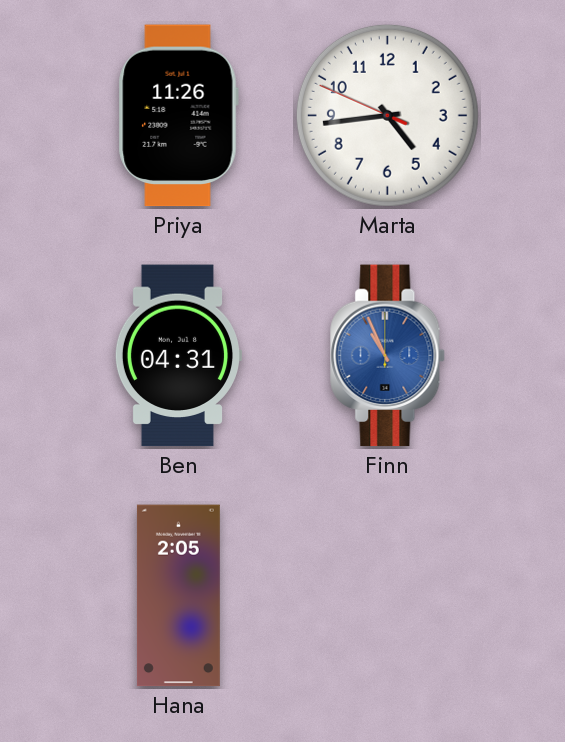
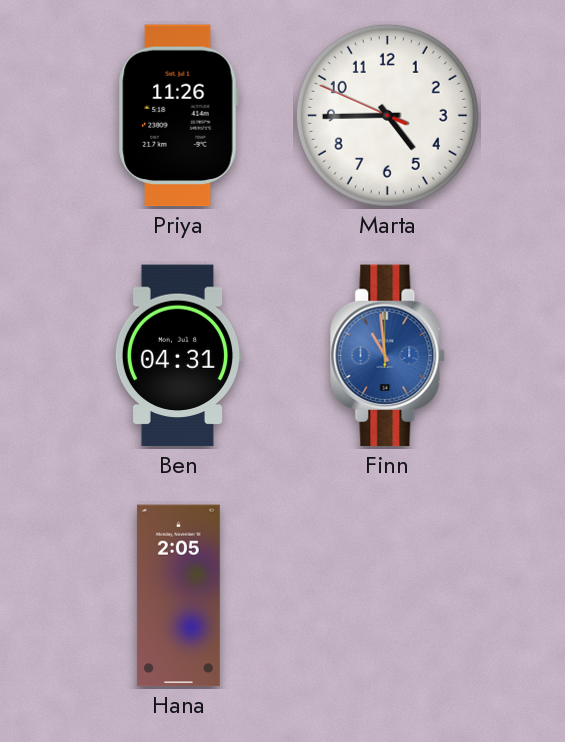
Marta: 4:43 -> 4:44 (387, 115)
Finn: 10:56 -> 10:59 (388, 356)
